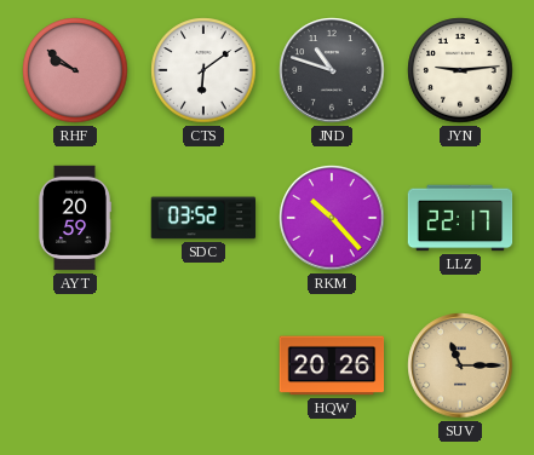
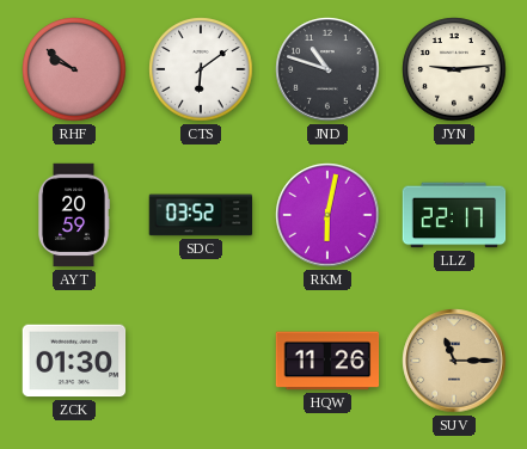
RKM: 10:23 -> 6:02 (327, 215)
ZCK: none -> 01:30 (74, 361)
HQW: 20:26 -> 11:26 (327, 361)
